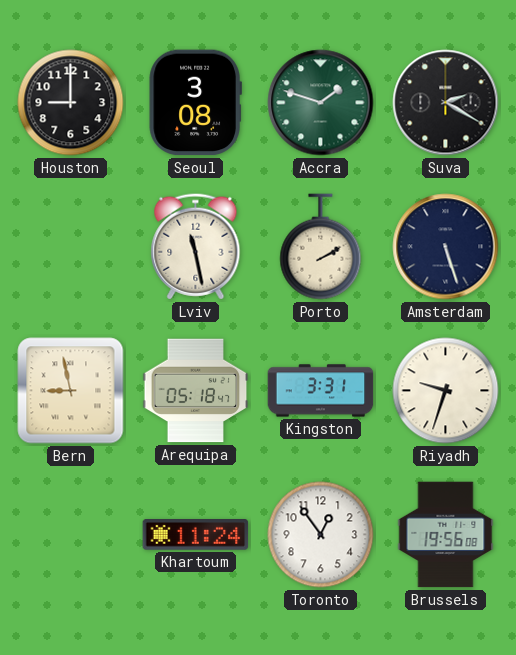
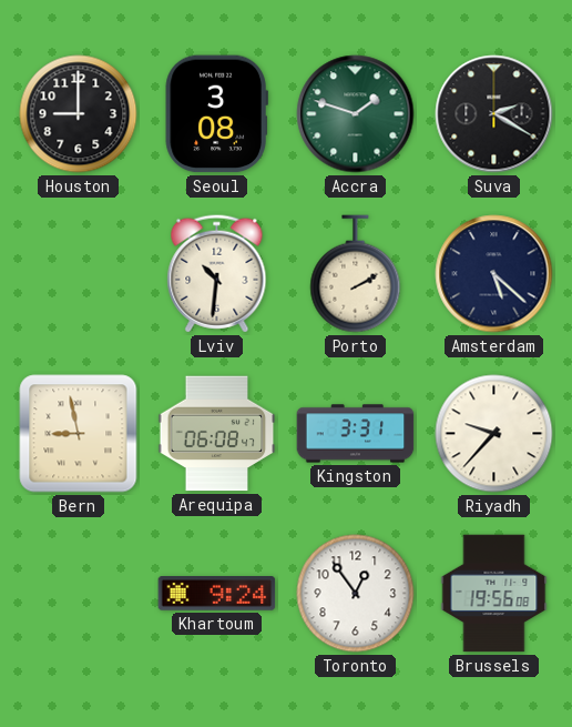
Lviv: 11:28 -> 10:31 (217, 274)
Amsterdam: 5:27 -> 5:22 (494, 274)
Arequipa: 05:18 -> 06:08 (217, 434)
Riyadh: 9:33 -> 9:37 (494, 434)
Khartoum: 11:24 -> 9:24 (217, 594)
